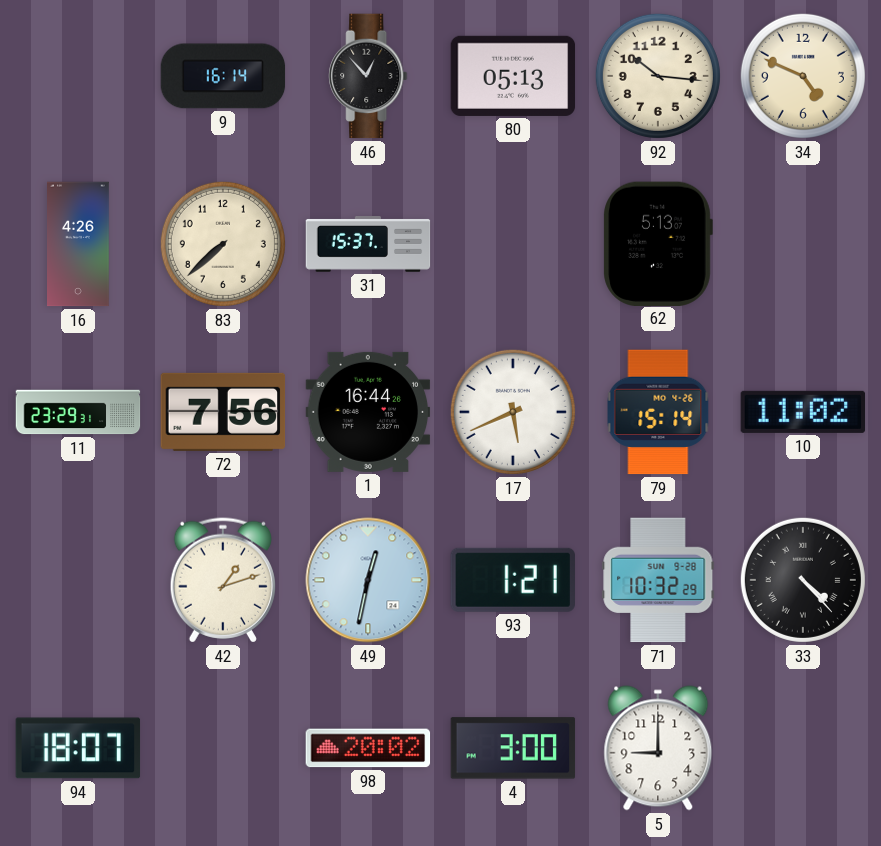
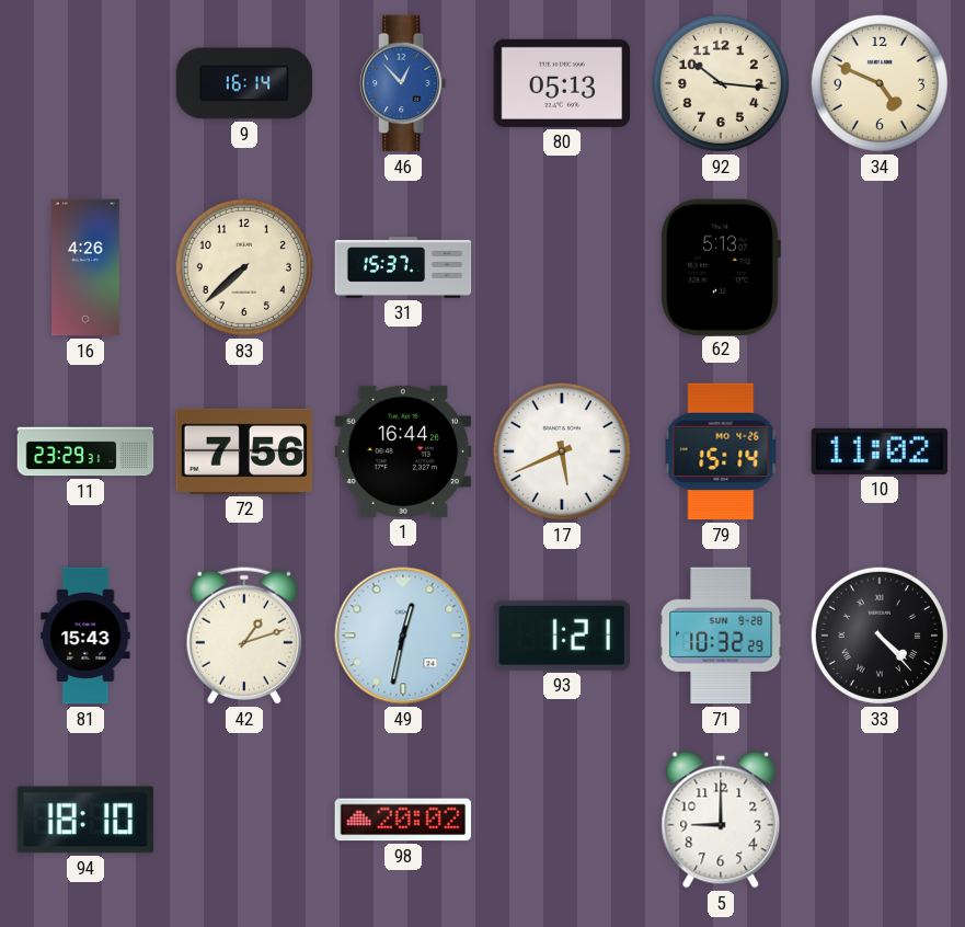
46 dial: black -> blue (403, 83)
81: none -> 15:43 (85, 636)
94: 18:07 -> 18:10 (85, 820)
4: 3:00 -> none (513, 748)
